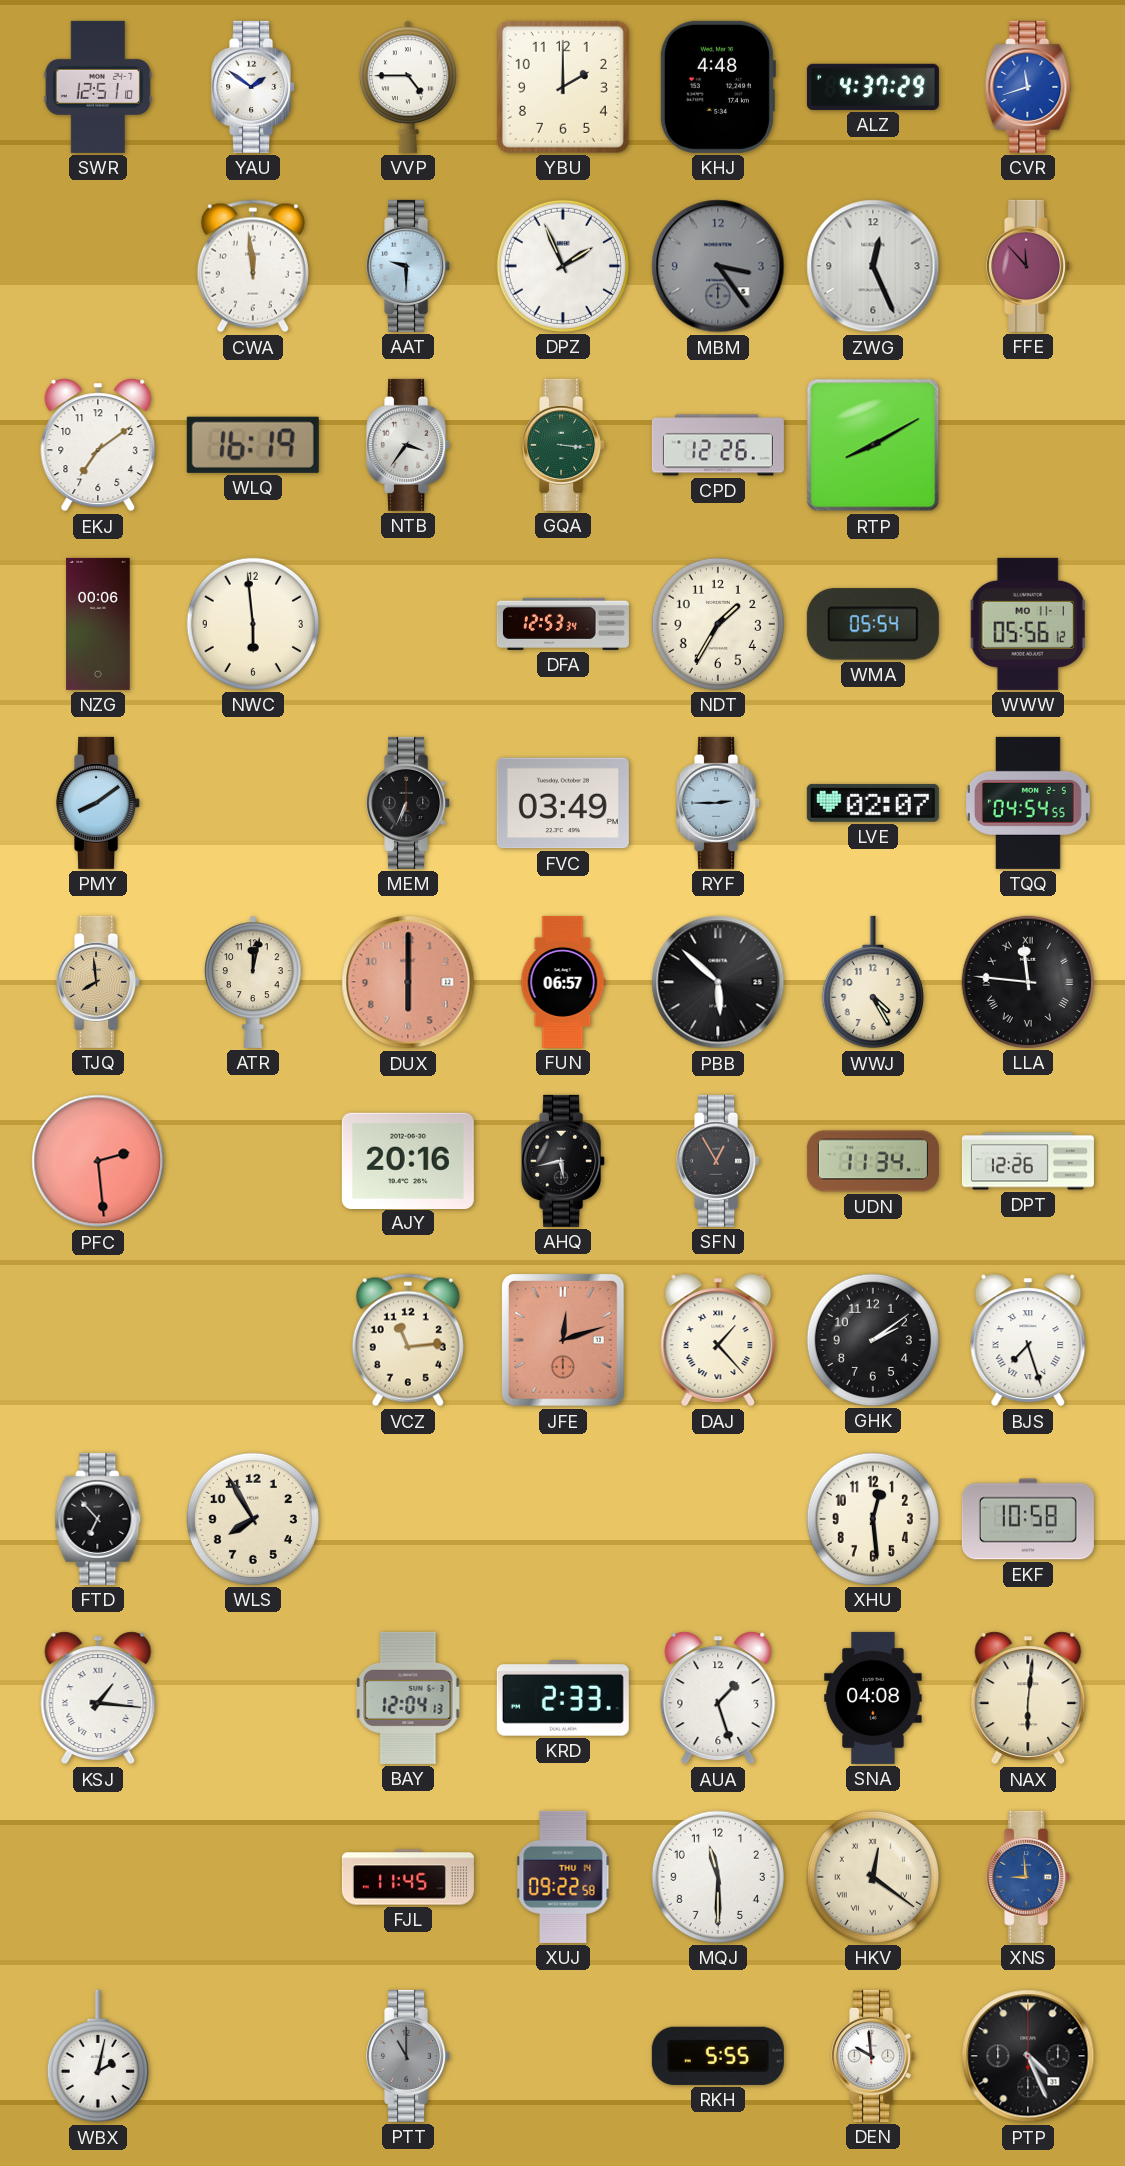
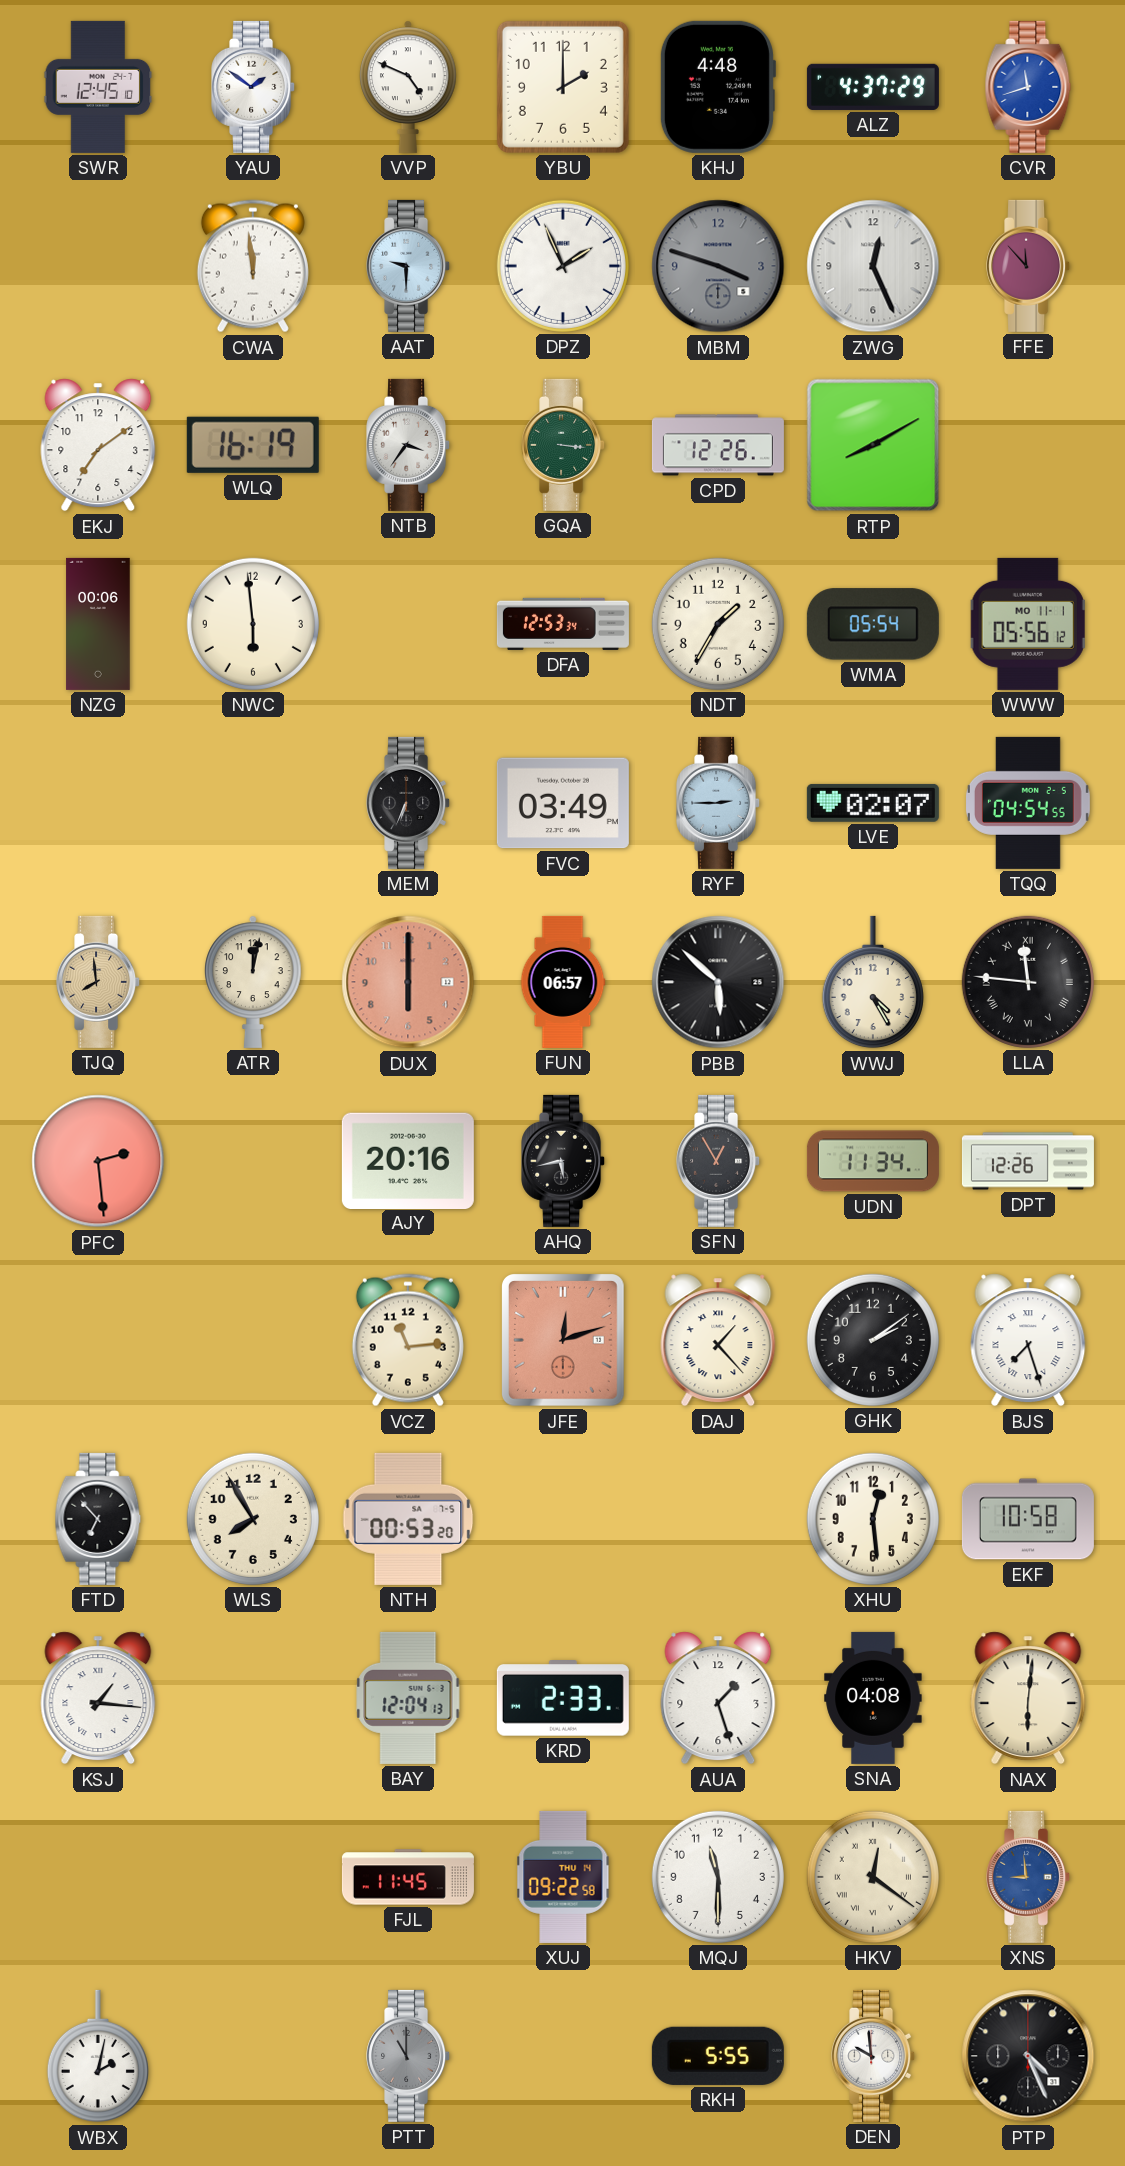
SWR: 12:51 -> 12:45 (98, 87)
VVP: 4:45 -> 4:49 (408, 87)
MBM: 3:24 -> 3:48 (718, 266)
PMY: 8:09 -> none (99, 803)
NTH: none -> 00:53 (408, 1519)
